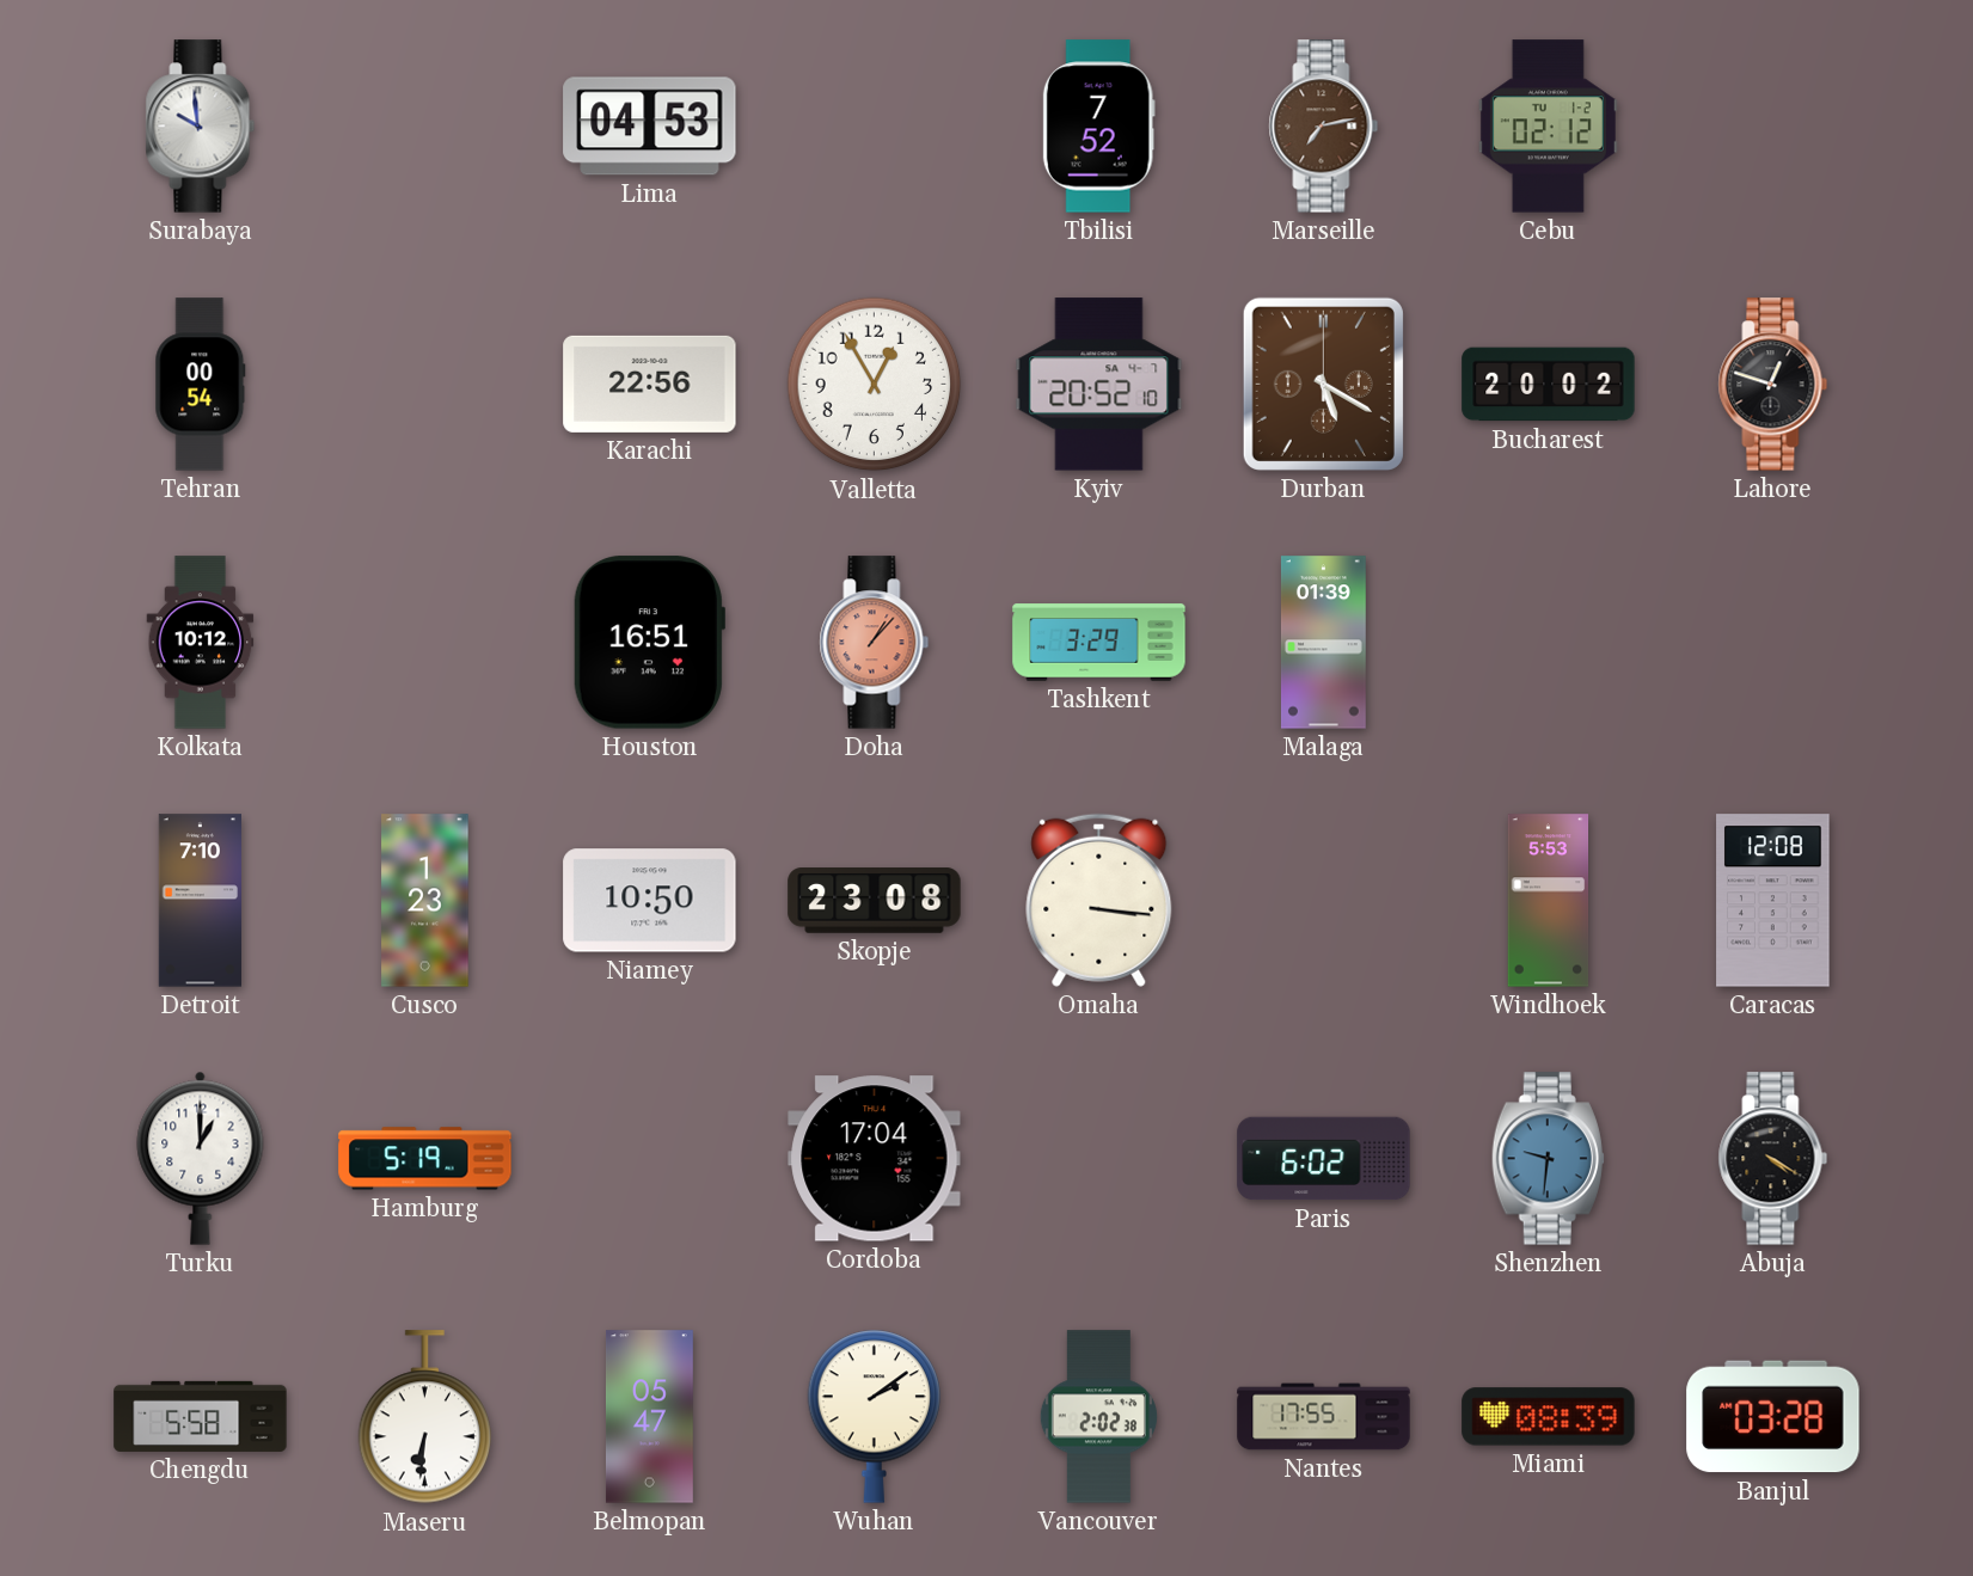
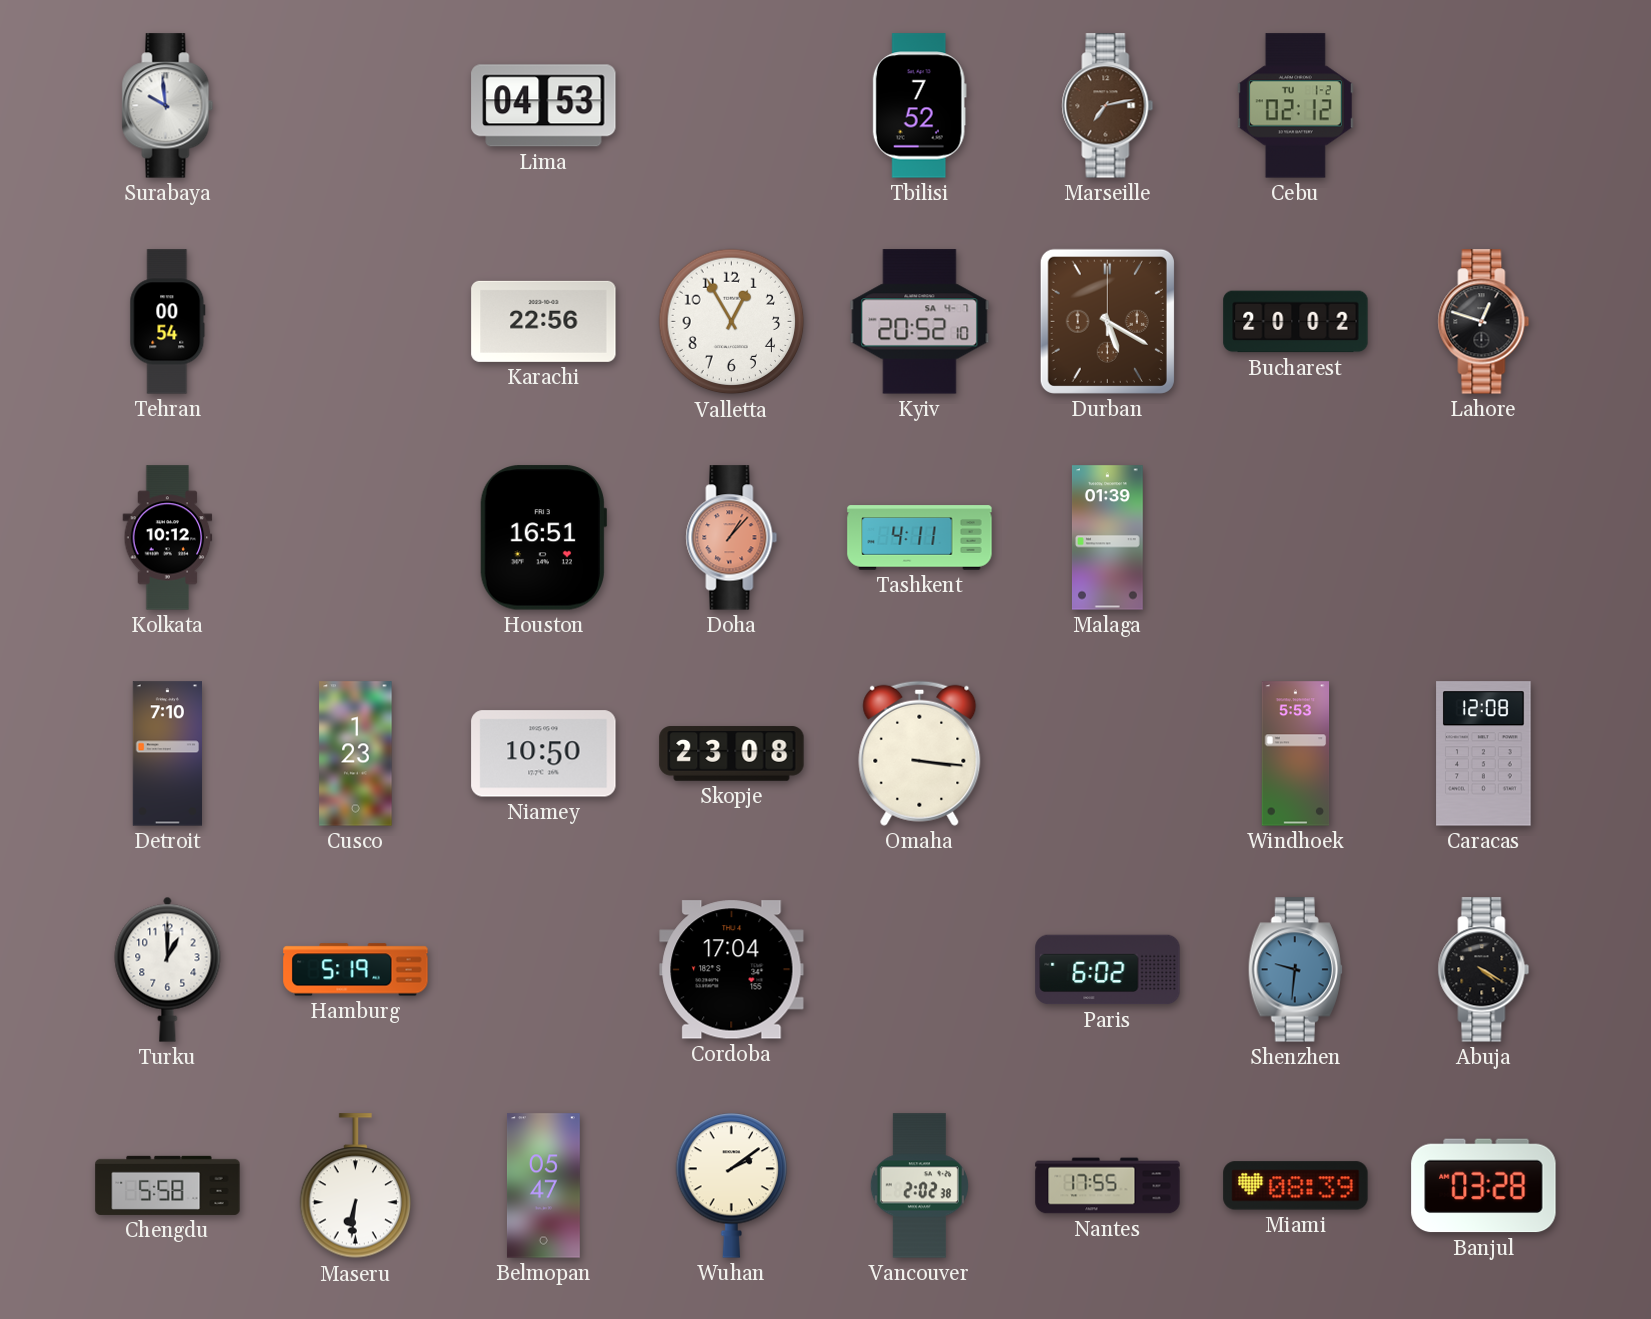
Tashkent: 3:29 -> 4:11 (920, 538)
